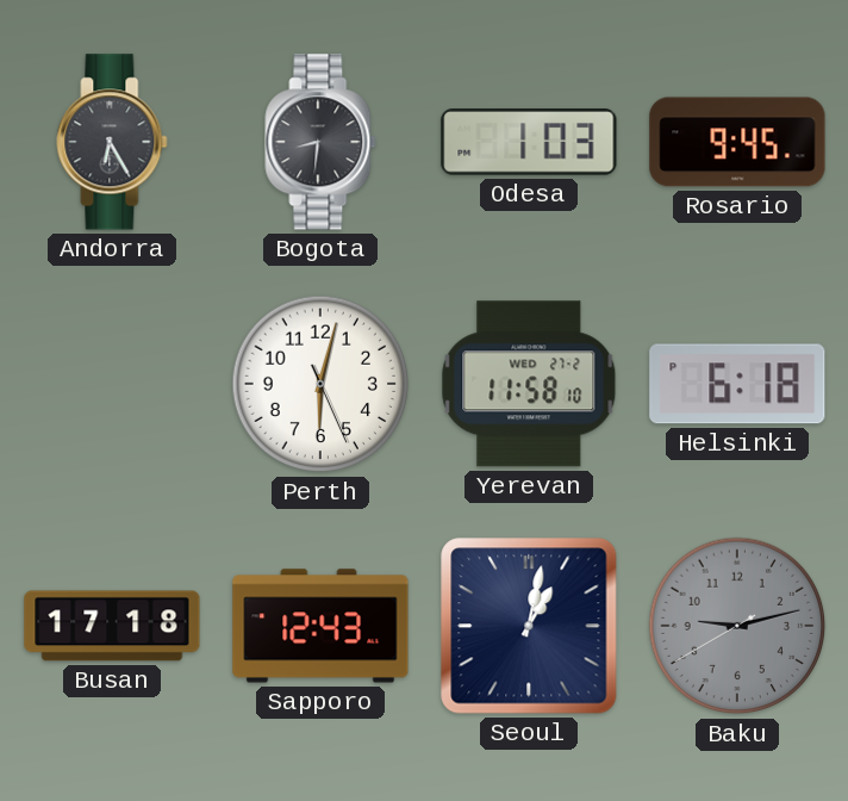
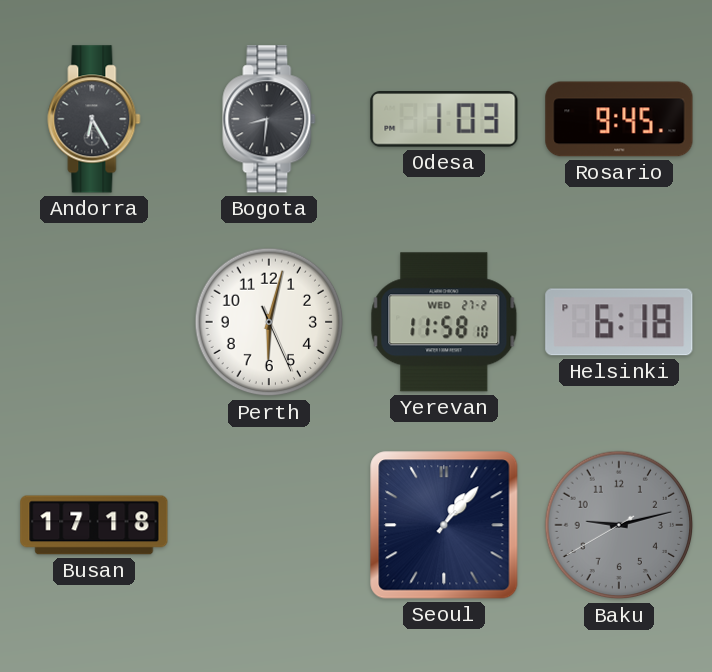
Sapporo: 12:43 -> none (320, 626)
Seoul: 1:02 -> 1:07 (444, 525)
